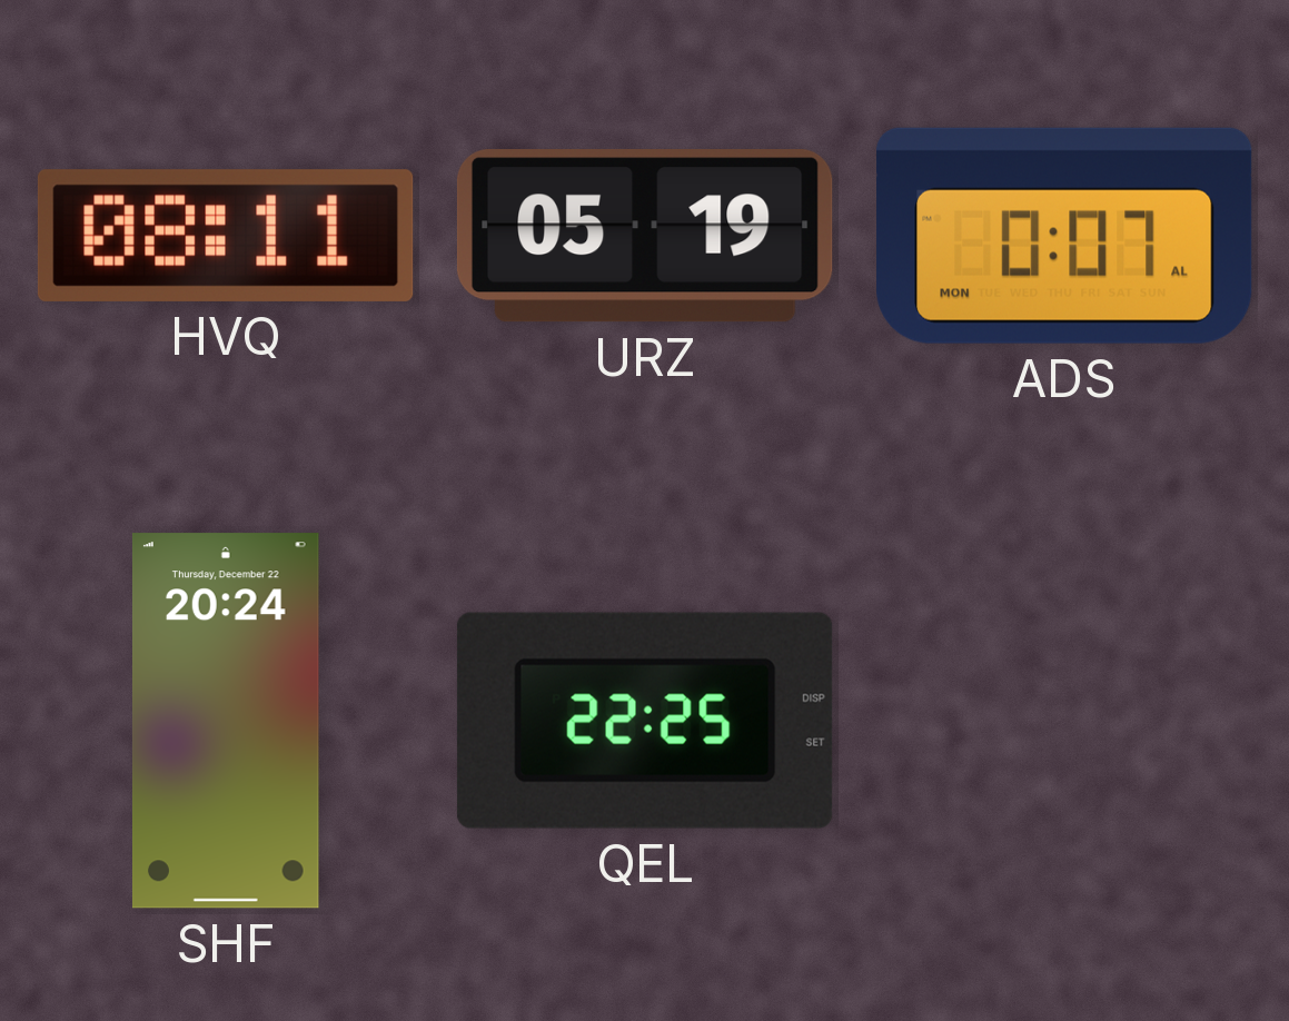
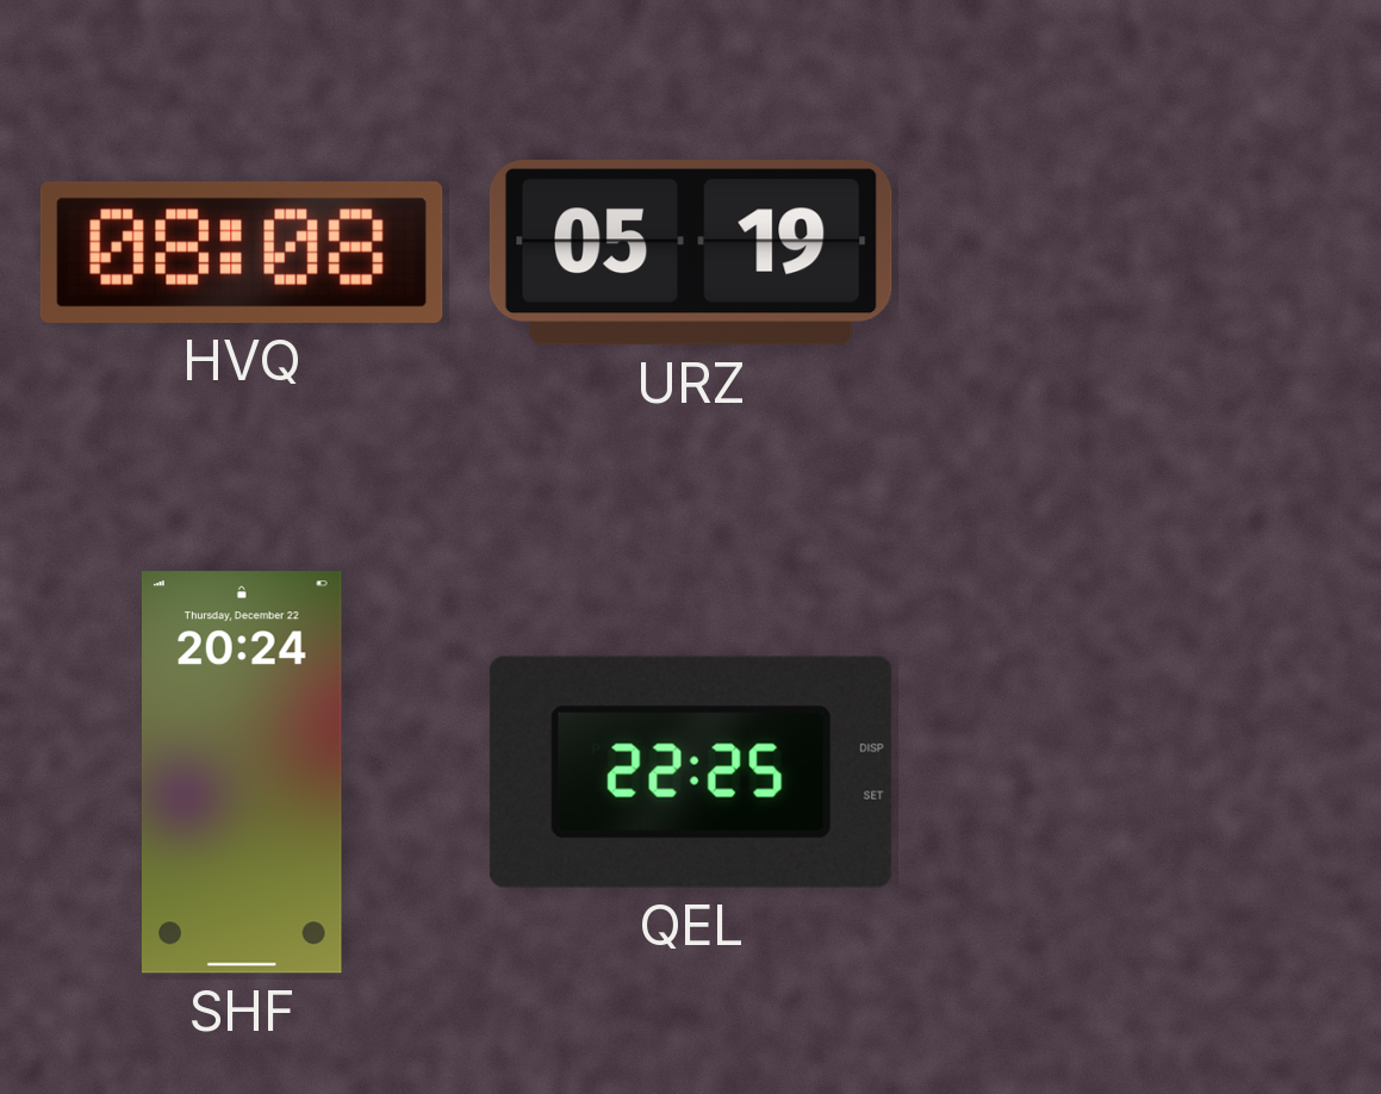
HVQ: 08:11 -> 08:08 (242, 253)
ADS: 0:07 -> none (1065, 236)
